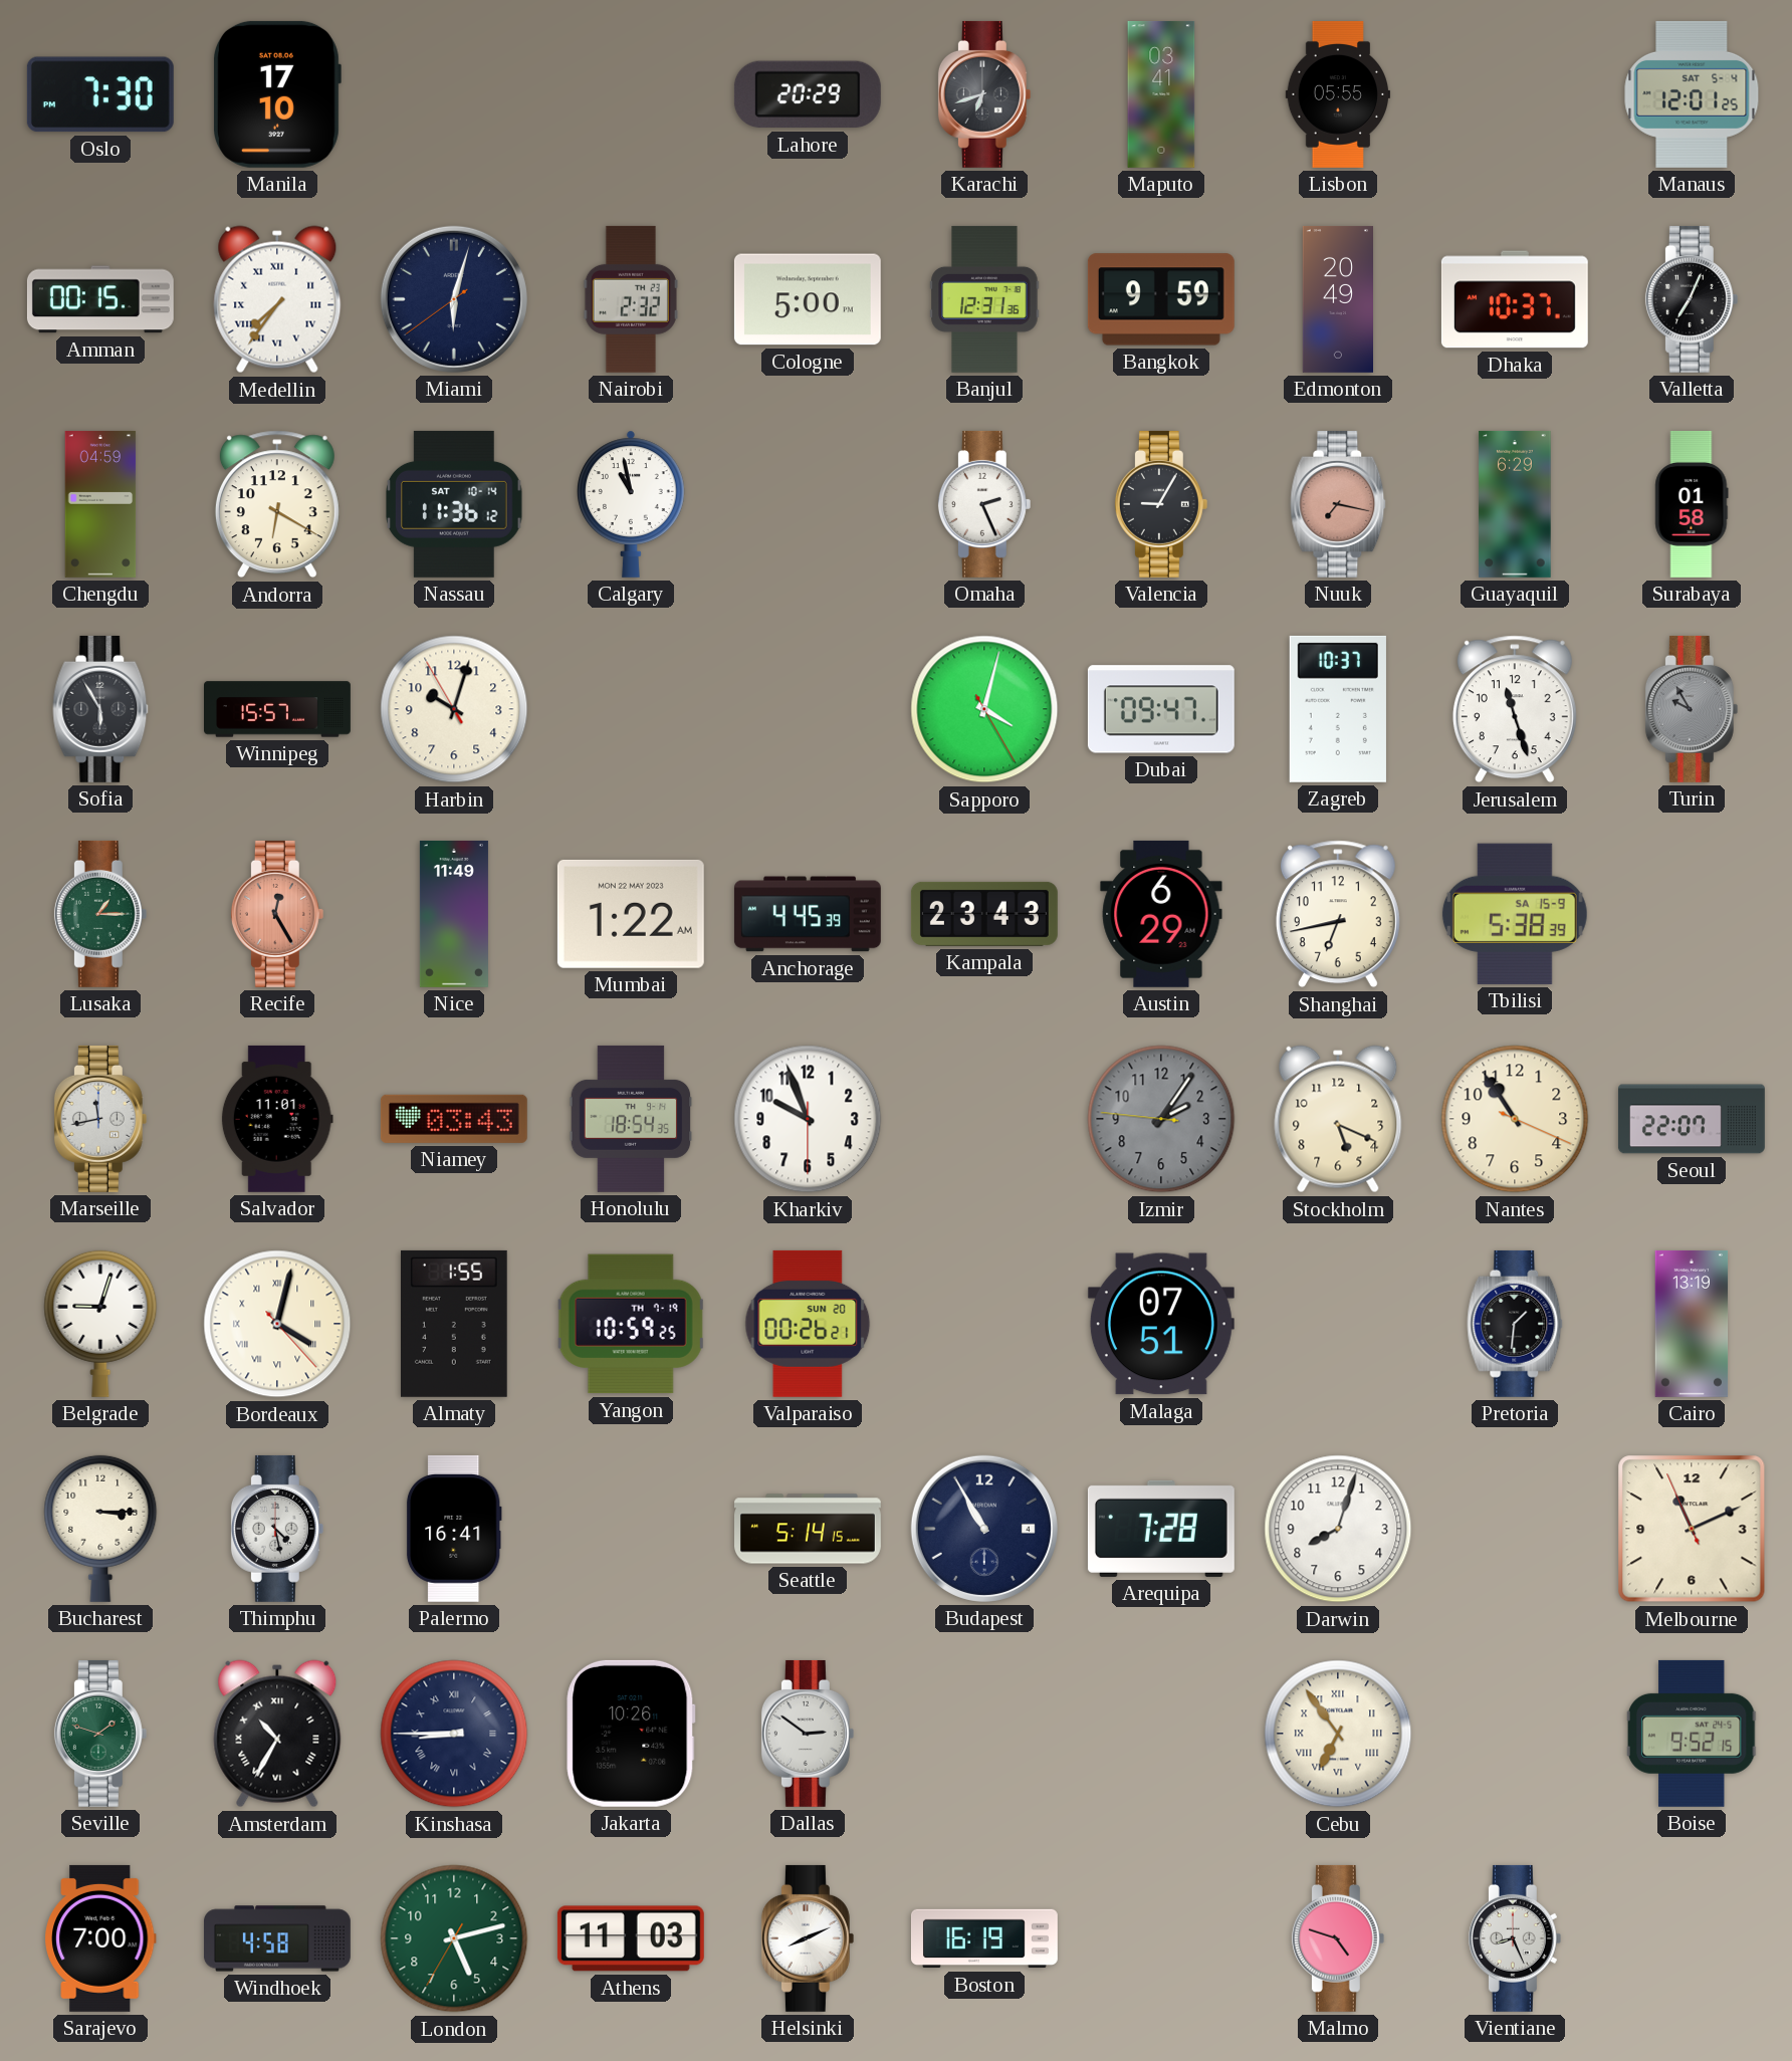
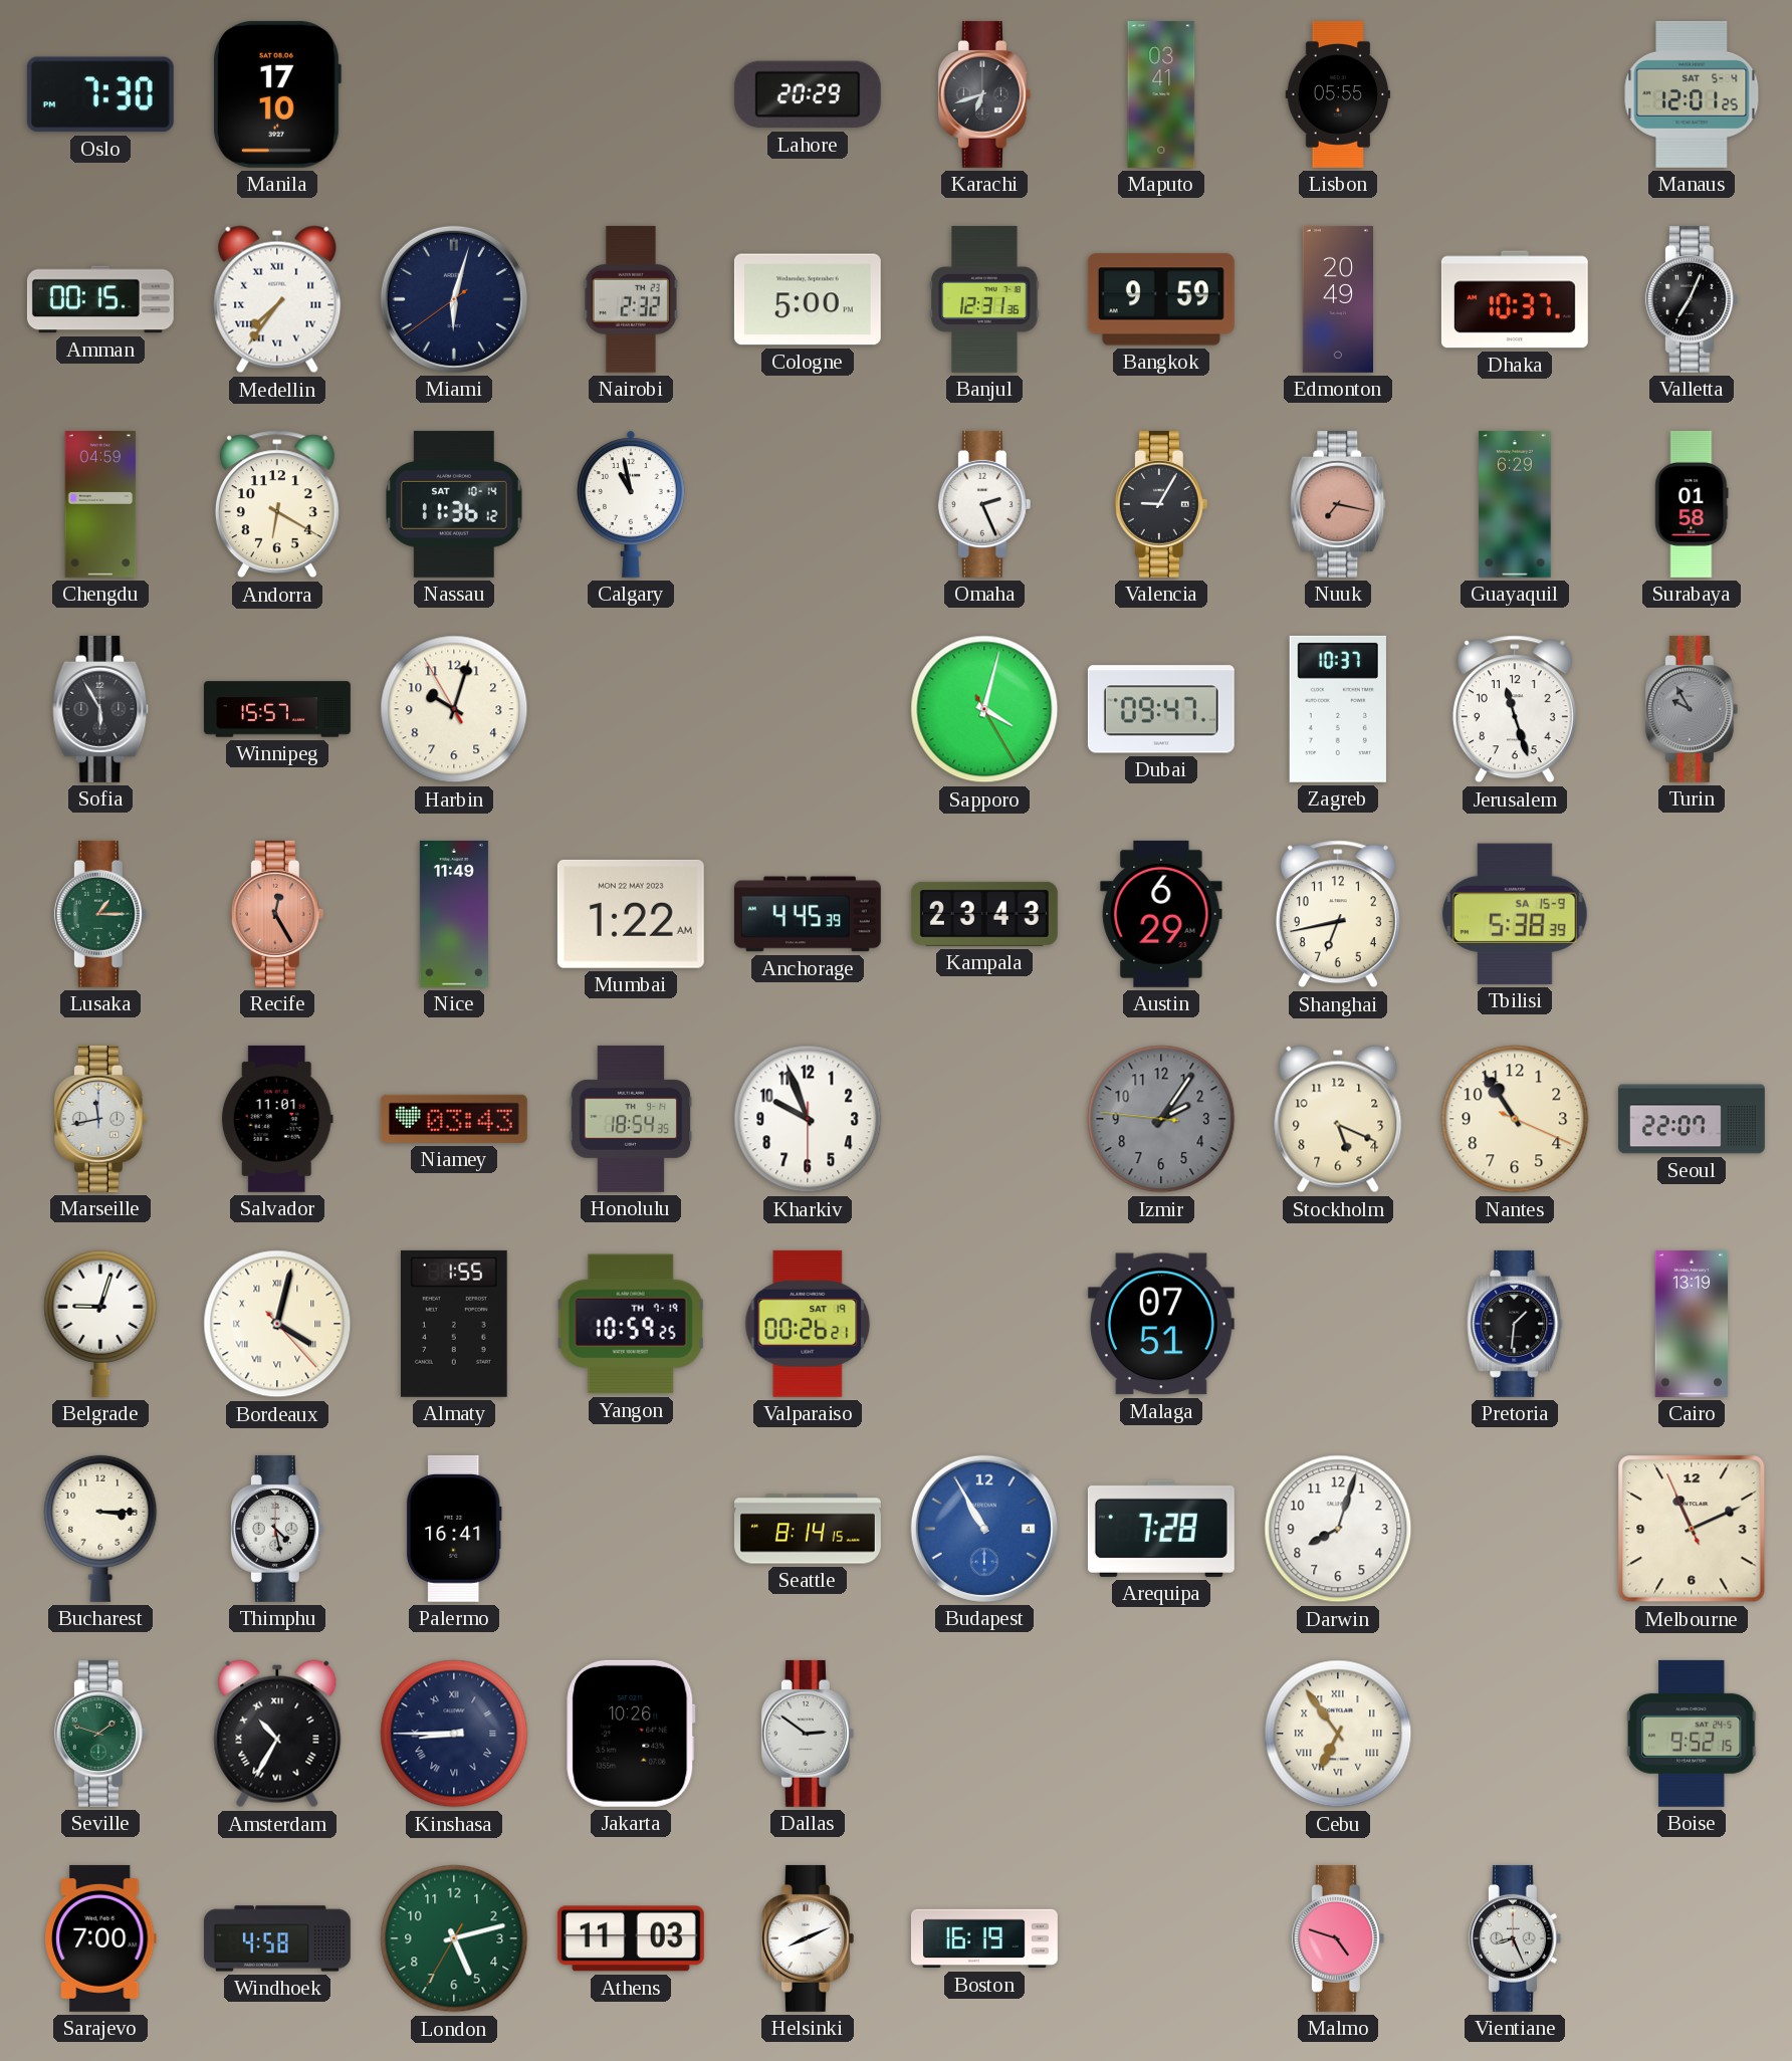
Valparaiso date: SUN 20 -> SAT 19 (808, 1324)
Seattle: 5:14 -> 8:14 (809, 1529)
Budapest dial: navy -> blue (984, 1529)
